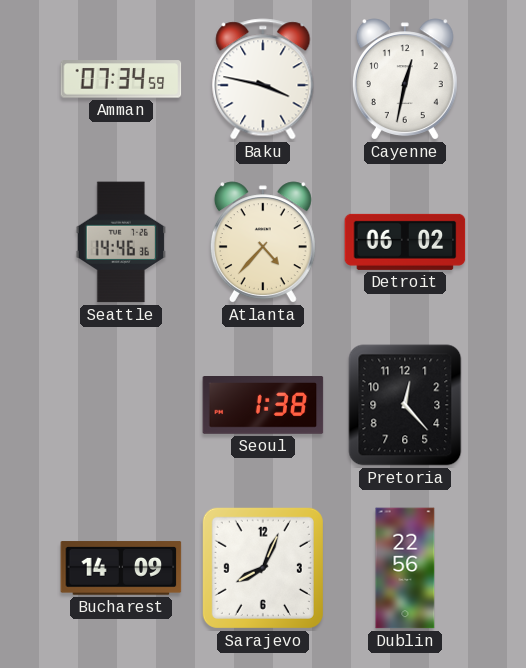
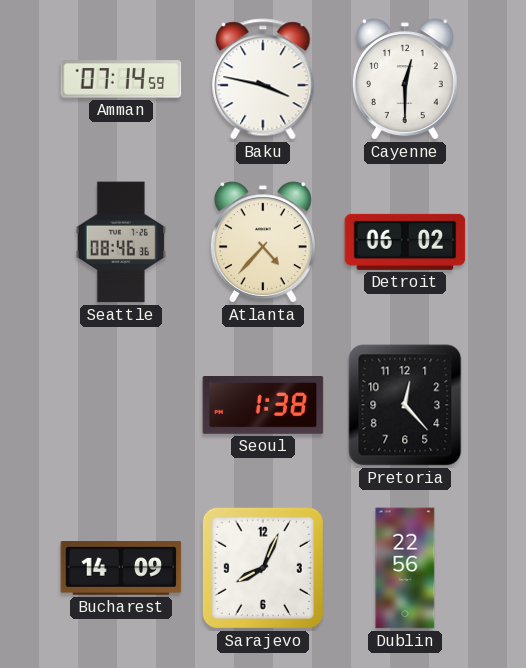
Amman: 07:34 -> 07:14 (121, 79)
Cayenne: 12:32 -> 12:30 (405, 79)
Seattle: 14:46 -> 08:46 (121, 242)
